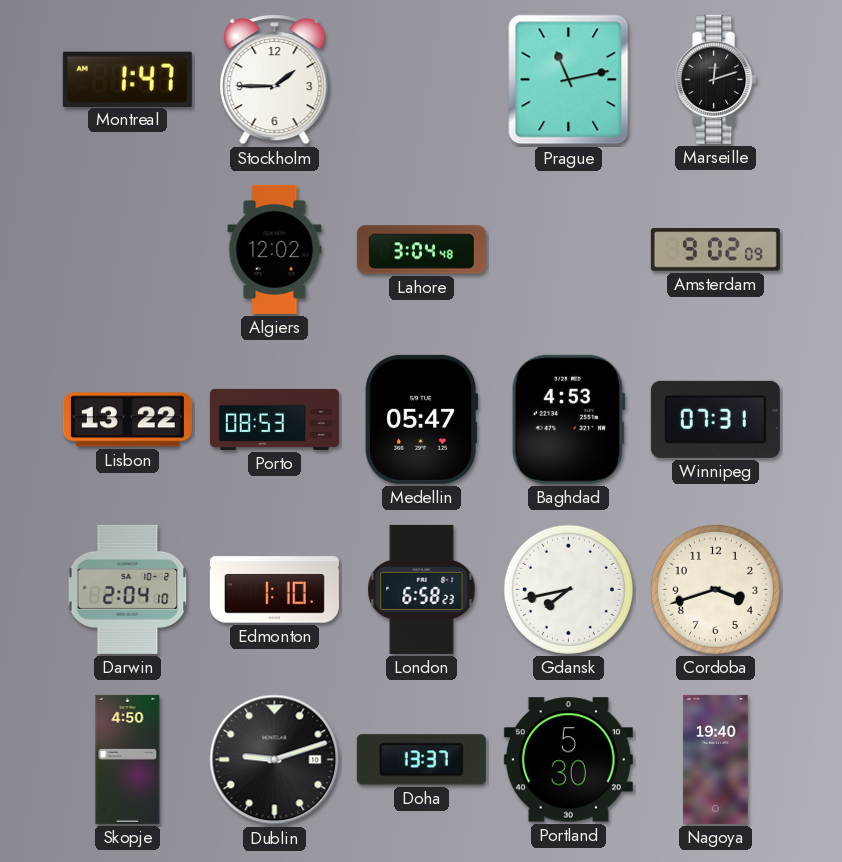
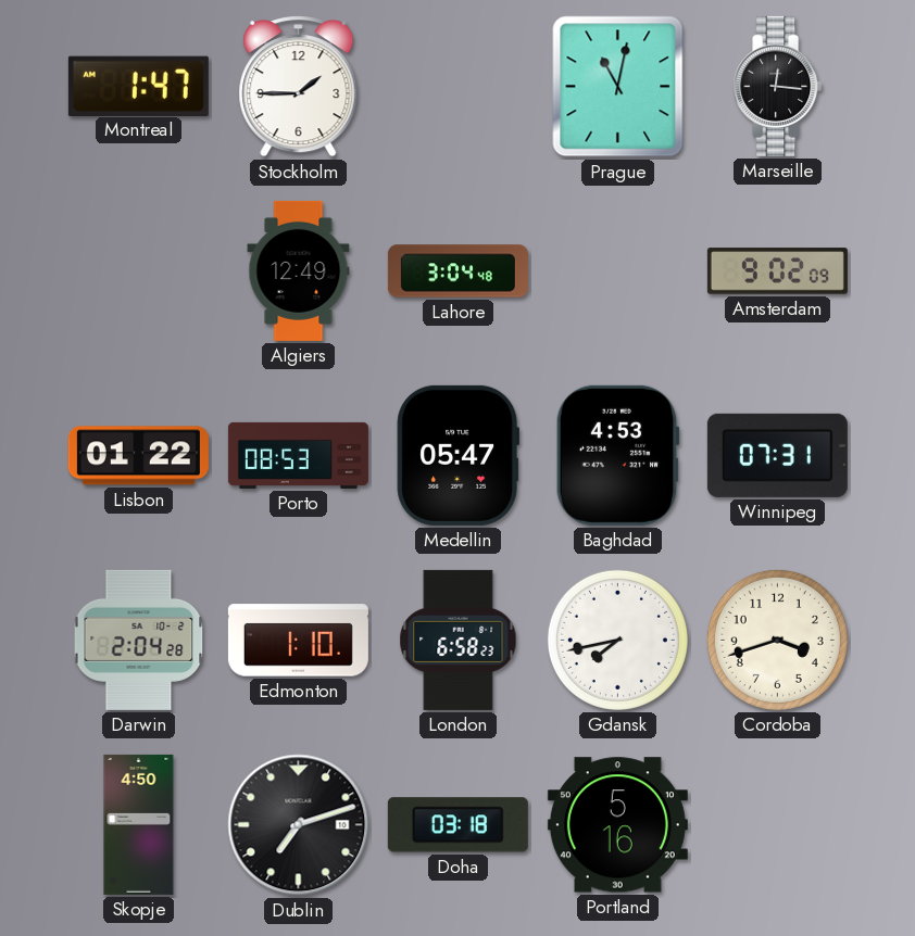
Prague: 11:13 -> 11:02 (618, 87)
Marseille: 12:12 -> 12:16 (778, 86)
Algiers: 12:02 -> 12:49 (299, 270)
Lisbon: 13:22 -> 01:22 (138, 456)
Darwin: 2:04:10 -> 2:04:28 (139, 640)
Dublin: 9:12 -> 7:12 (299, 825)
Doha: 13:37 -> 03:18 (457, 825)
Portland: 5:30 -> 5:16 (617, 825)
Nagoya: 19:40 -> none (716, 759)
